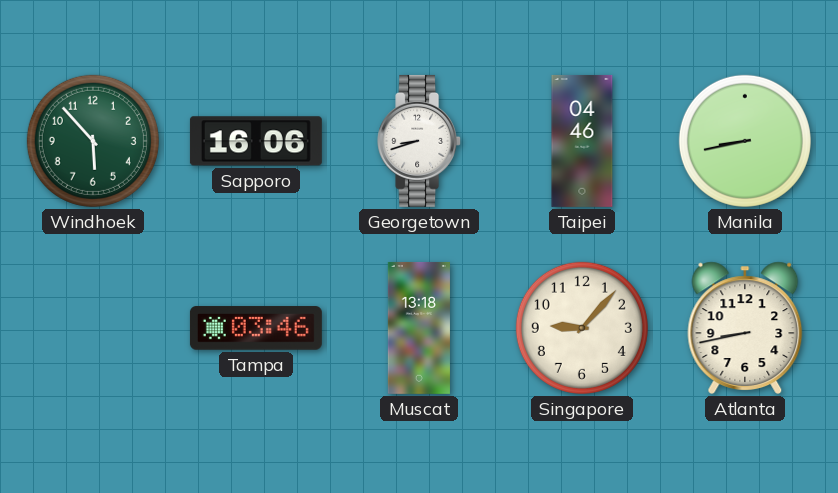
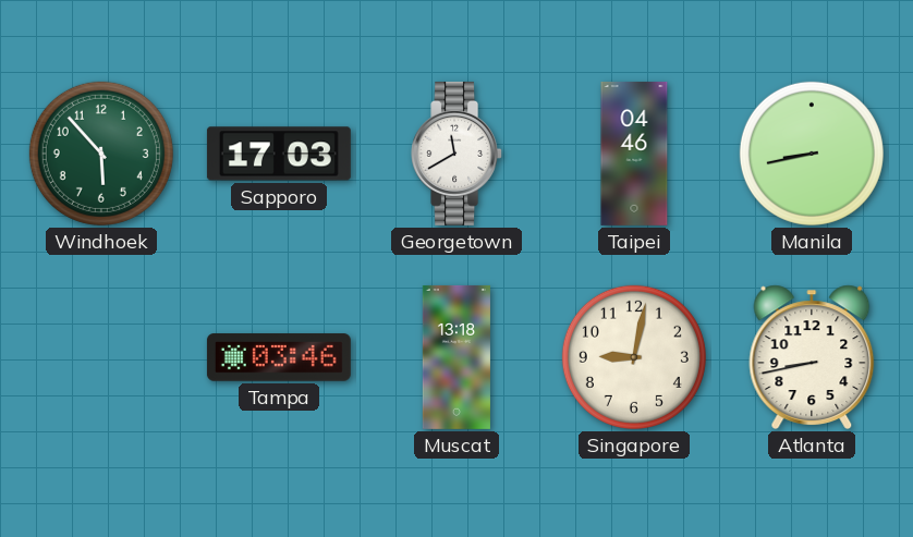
Sapporo: 16:06 -> 17:03 (279, 154)
Georgetown: 8:42 -> 11:40 (458, 154)
Singapore: 9:07 -> 9:02 (634, 357)
